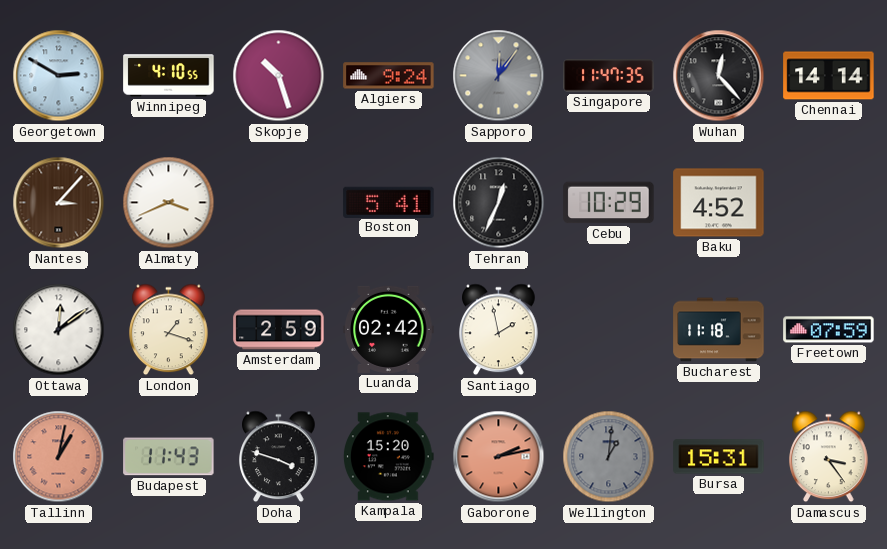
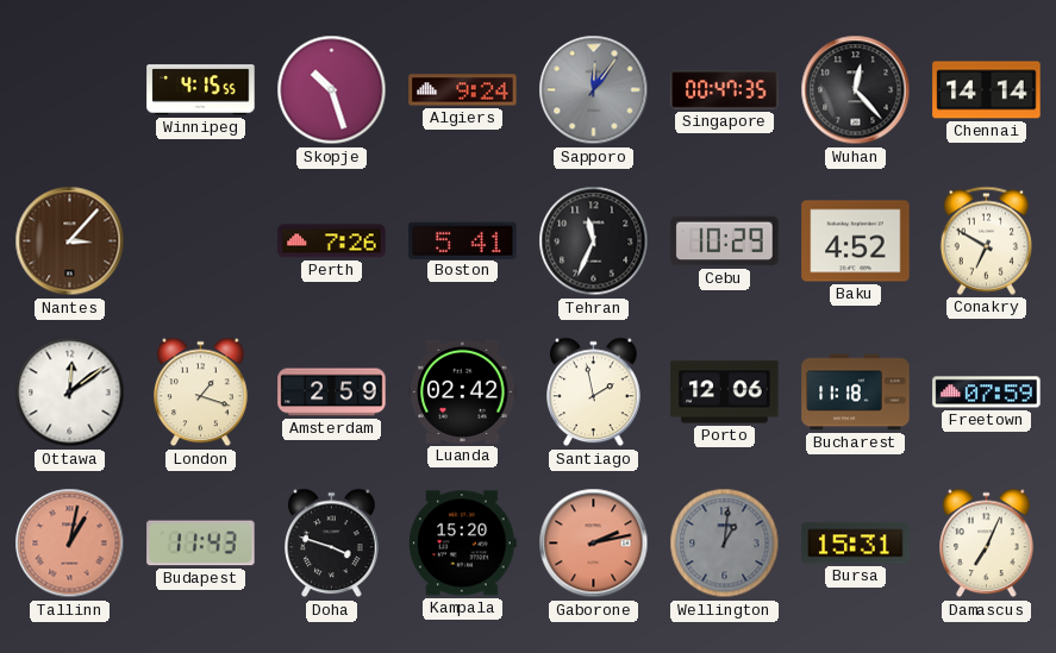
Georgetown: 2:50 -> none (59, 76)
Winnipeg: 4:10 -> 4:15 (201, 90)
Singapore: 11:47 -> 00:47 (725, 90)
Almaty: 3:41 -> none (169, 203)
Perth: none -> 7:26 (332, 241)
Tehran: 12:34 -> 11:34 (594, 241)
Conakry: none -> 6:50 (986, 240)
Porto: none -> 12:06 (725, 393)
Damascus: 3:24 -> 7:04 (987, 544)
